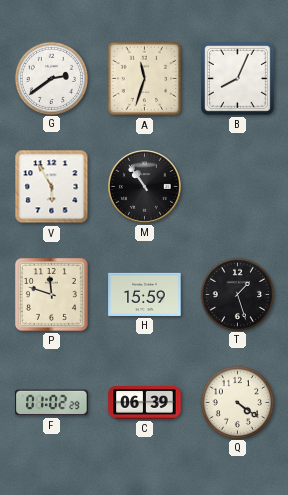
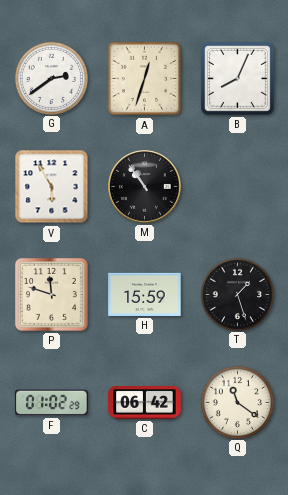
A: 11:33 -> 12:33 (145, 79)
C: 06:39 -> 06:42 (145, 403)
Q: 4:21 -> 11:21 (237, 402)
